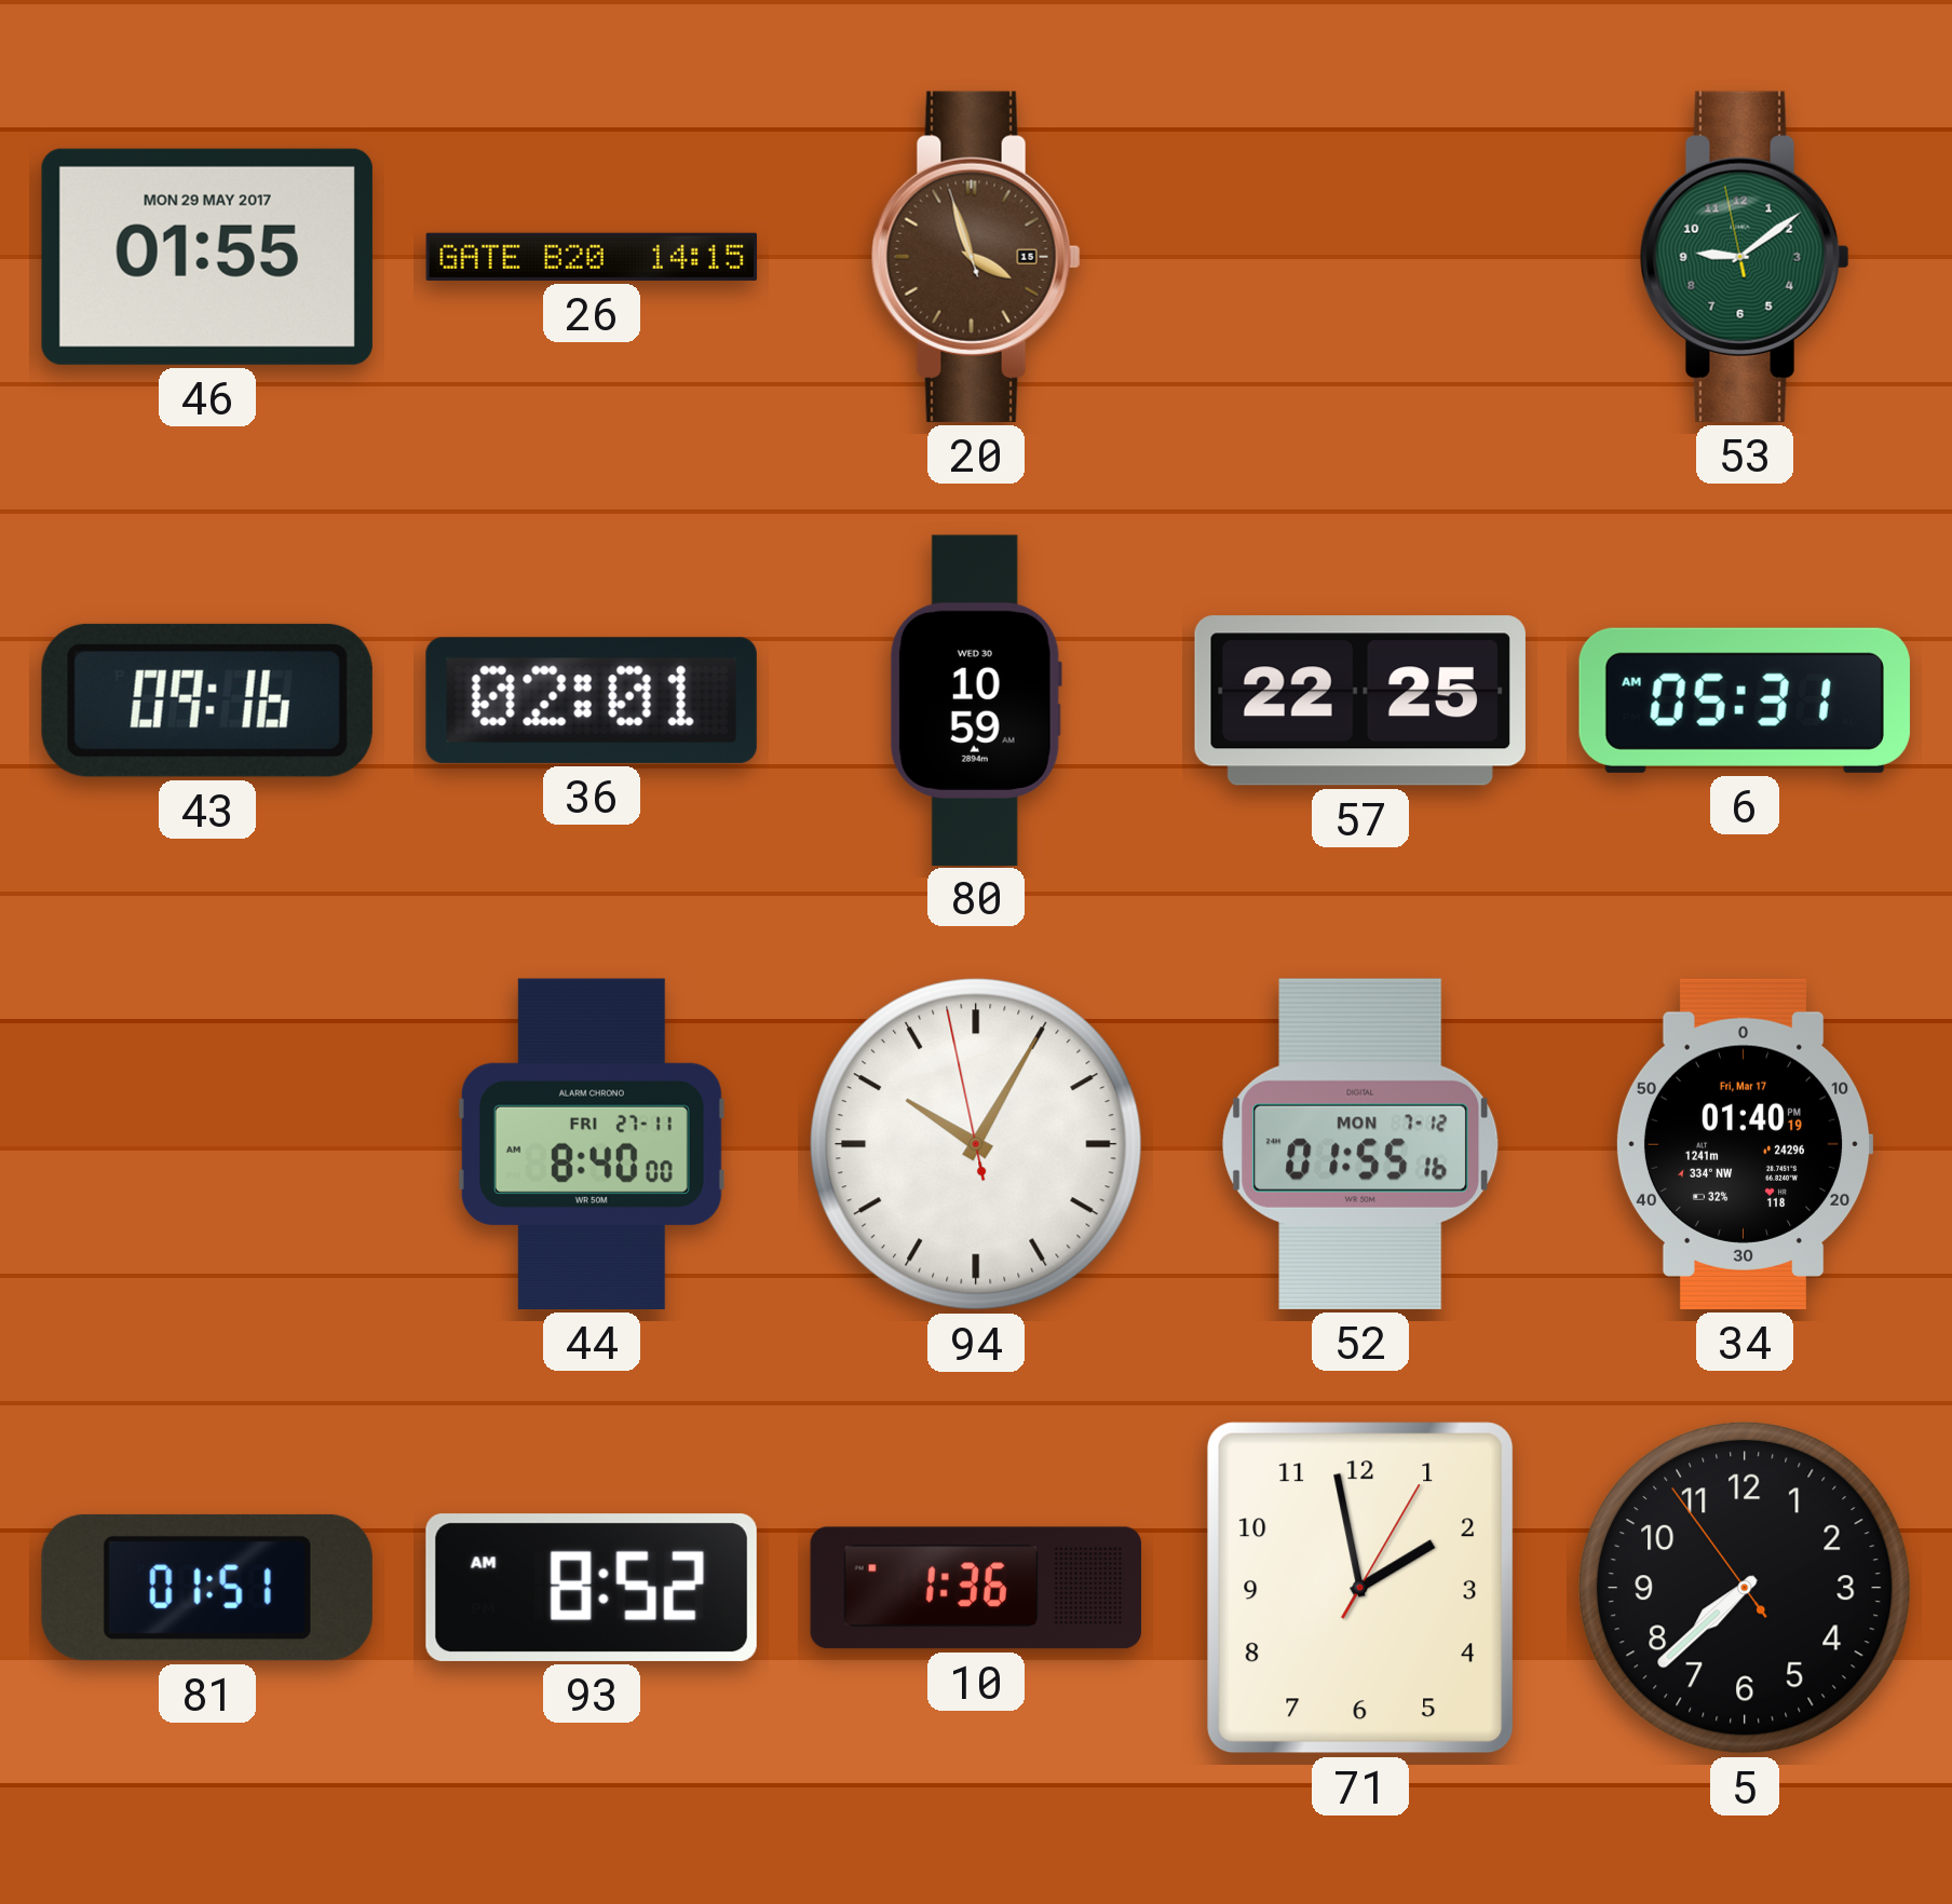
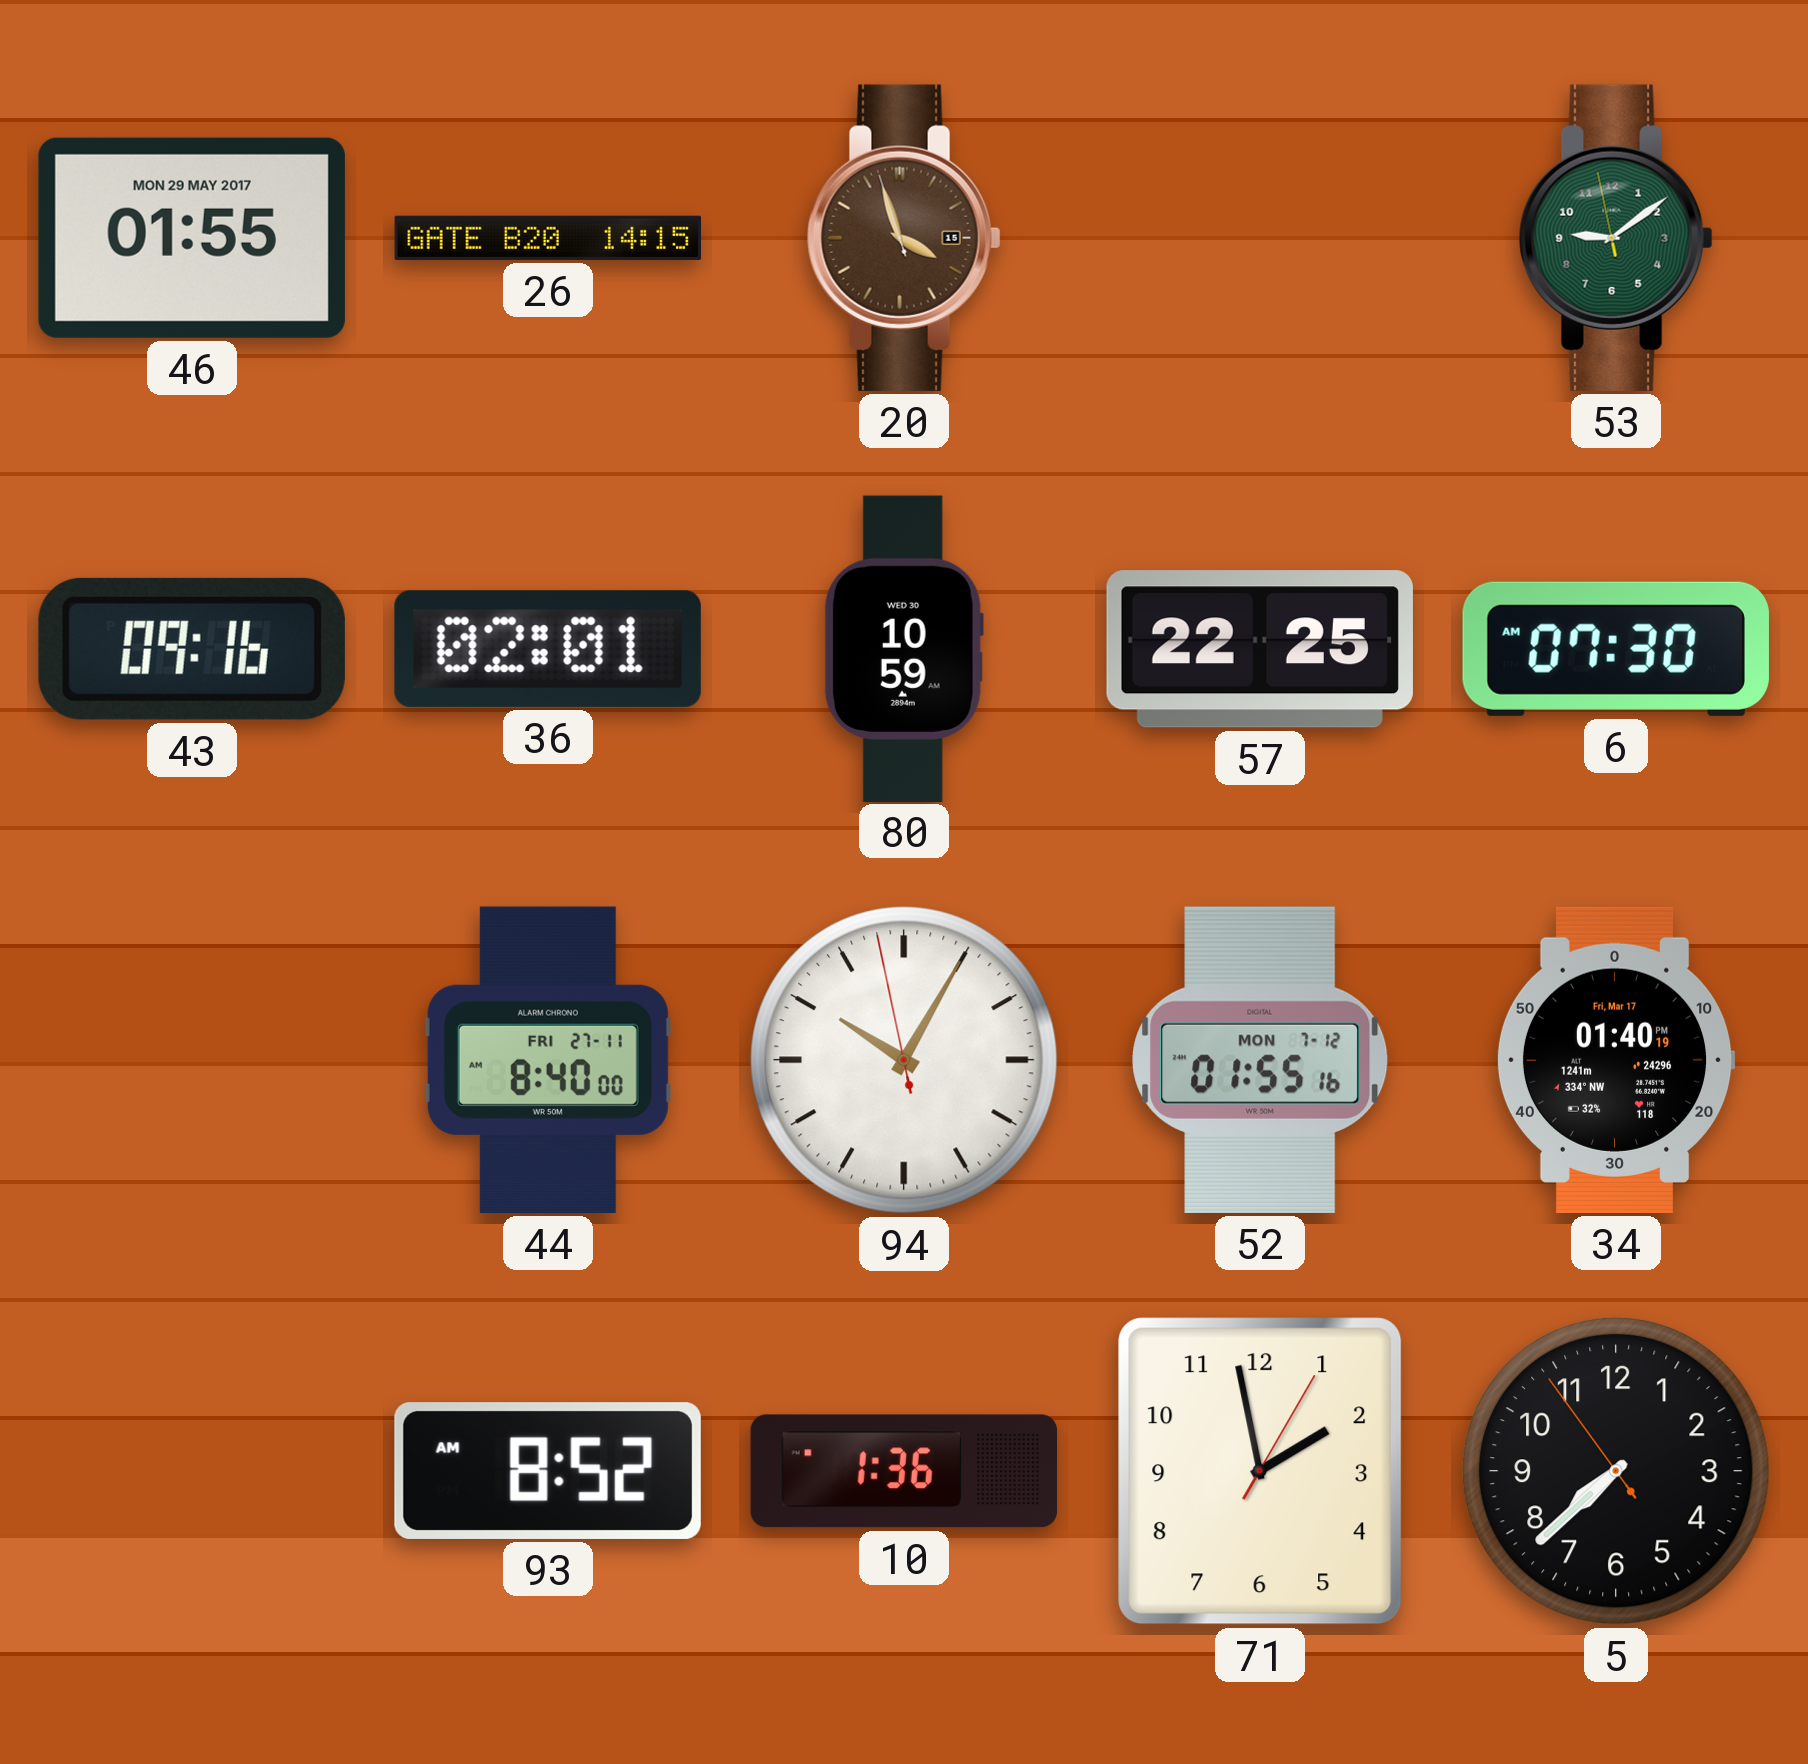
6: 05:31 -> 07:30 (1616, 649)
81: 01:51 -> none (207, 1588)
